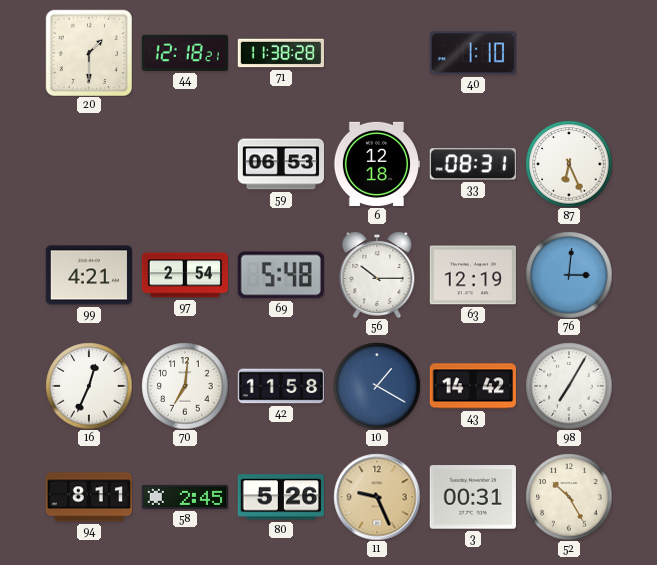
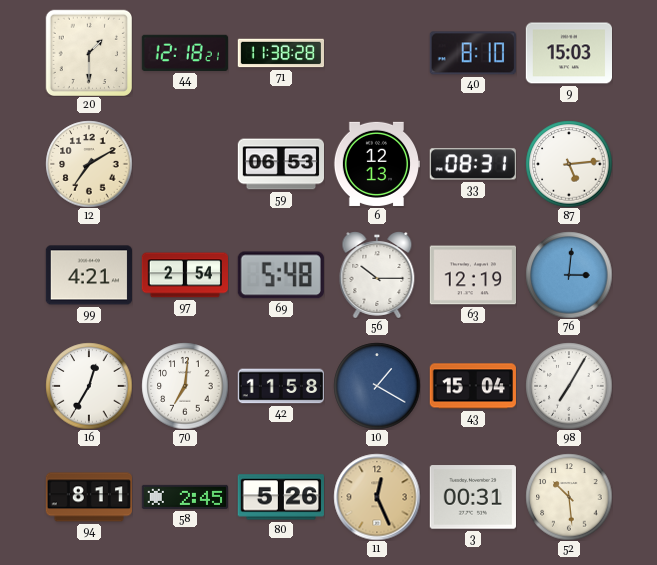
40: 1:10 -> 8:10 (473, 53)
9: none -> 15:03 (568, 53)
12: none -> 7:10 (89, 164)
6: 12:18 -> 12:13 (376, 164)
87: 6:26 -> 5:14 (569, 164)
16: 12:34 -> 12:35 (89, 386)
43: 14:42 -> 15:04 (473, 386)
11: 9:26 -> 12:26 (377, 497)
52: 10:25 -> 10:29 (569, 497)
